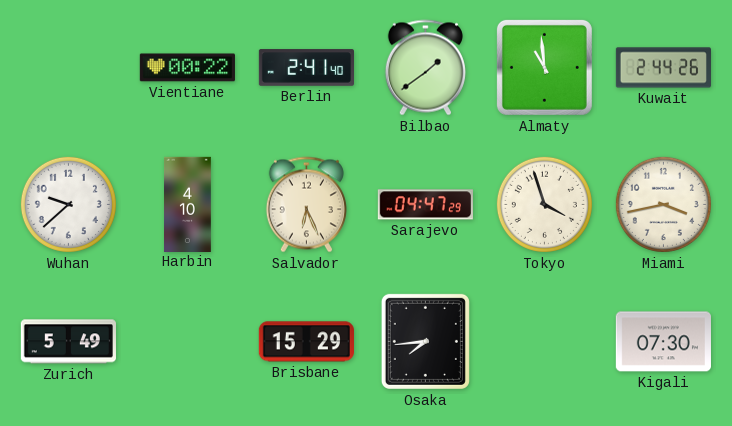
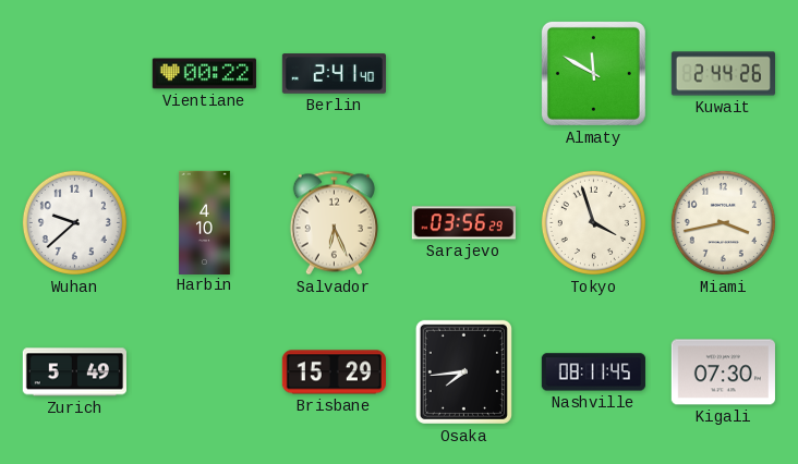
Bilbao: 1:39 -> none (425, 68)
Almaty: 10:59 -> 11:50 (593, 73)
Sarajevo: 04:47 -> 03:56 (463, 223)
Nashville: none -> 08:11 (593, 373)
